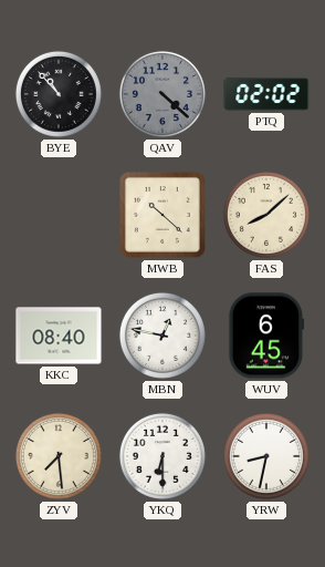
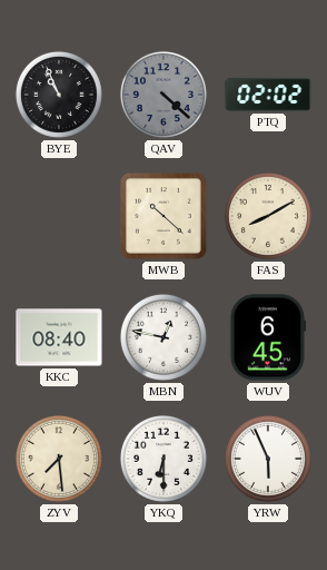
BYE: 10:53 -> 10:56 (59, 95)
FAS: 8:08 -> 8:10 (268, 216)
YRW: 8:32 -> 5:56 (268, 459)
